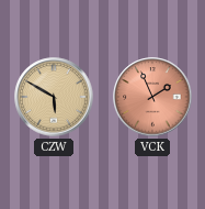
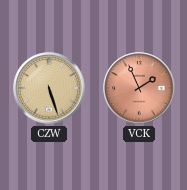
CZW: 5:50 -> 5:27 (49, 88)
